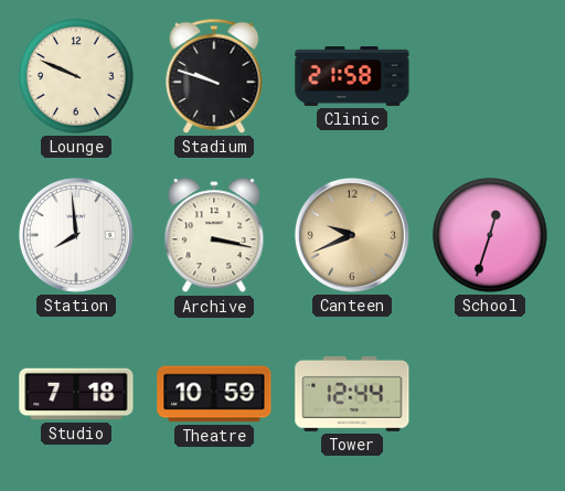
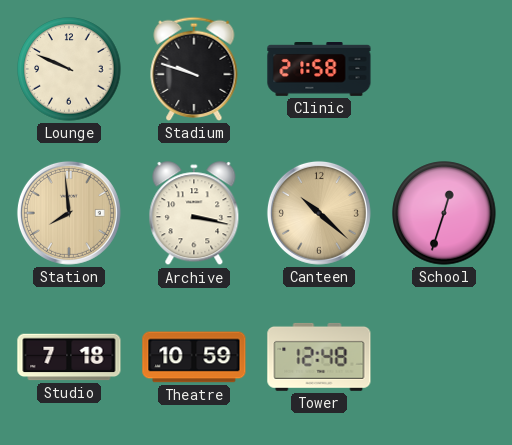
Station dial: white -> champagne (69, 213)
Canteen: 9:41 -> 10:22 (319, 213)
Tower: 12:44 -> 12:48 (319, 357)
